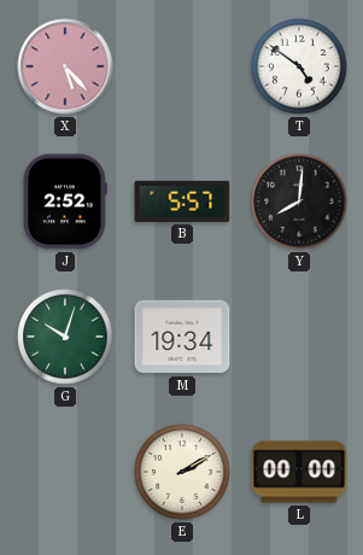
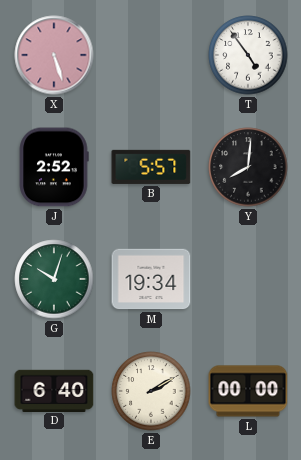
X: 5:23 -> 5:27 (54, 55)
T: 4:51 -> 4:54 (248, 55)
D: none -> 6:40 (54, 390)
